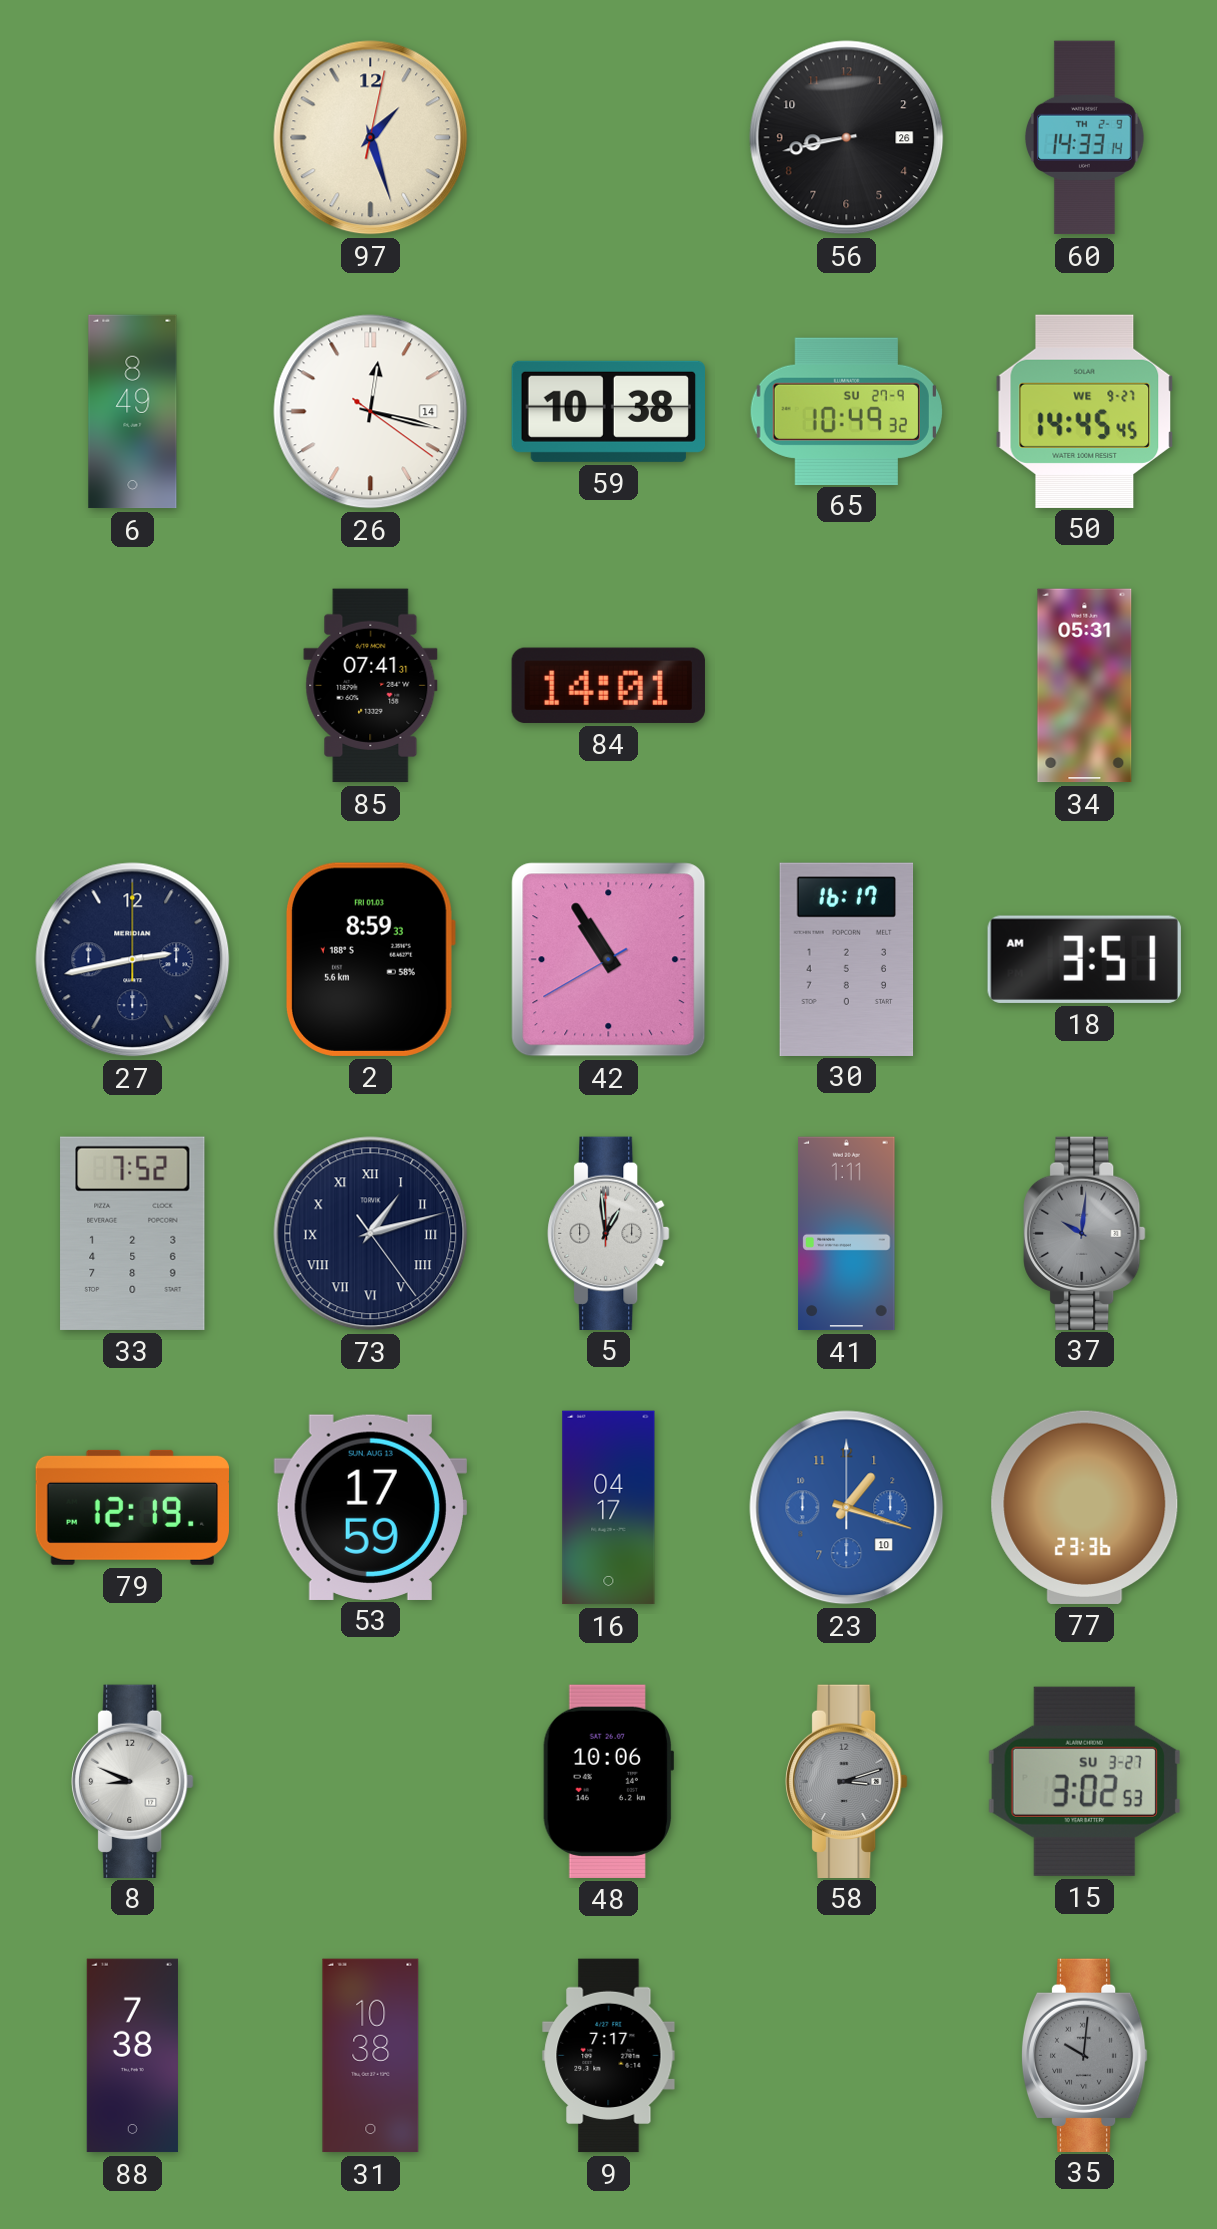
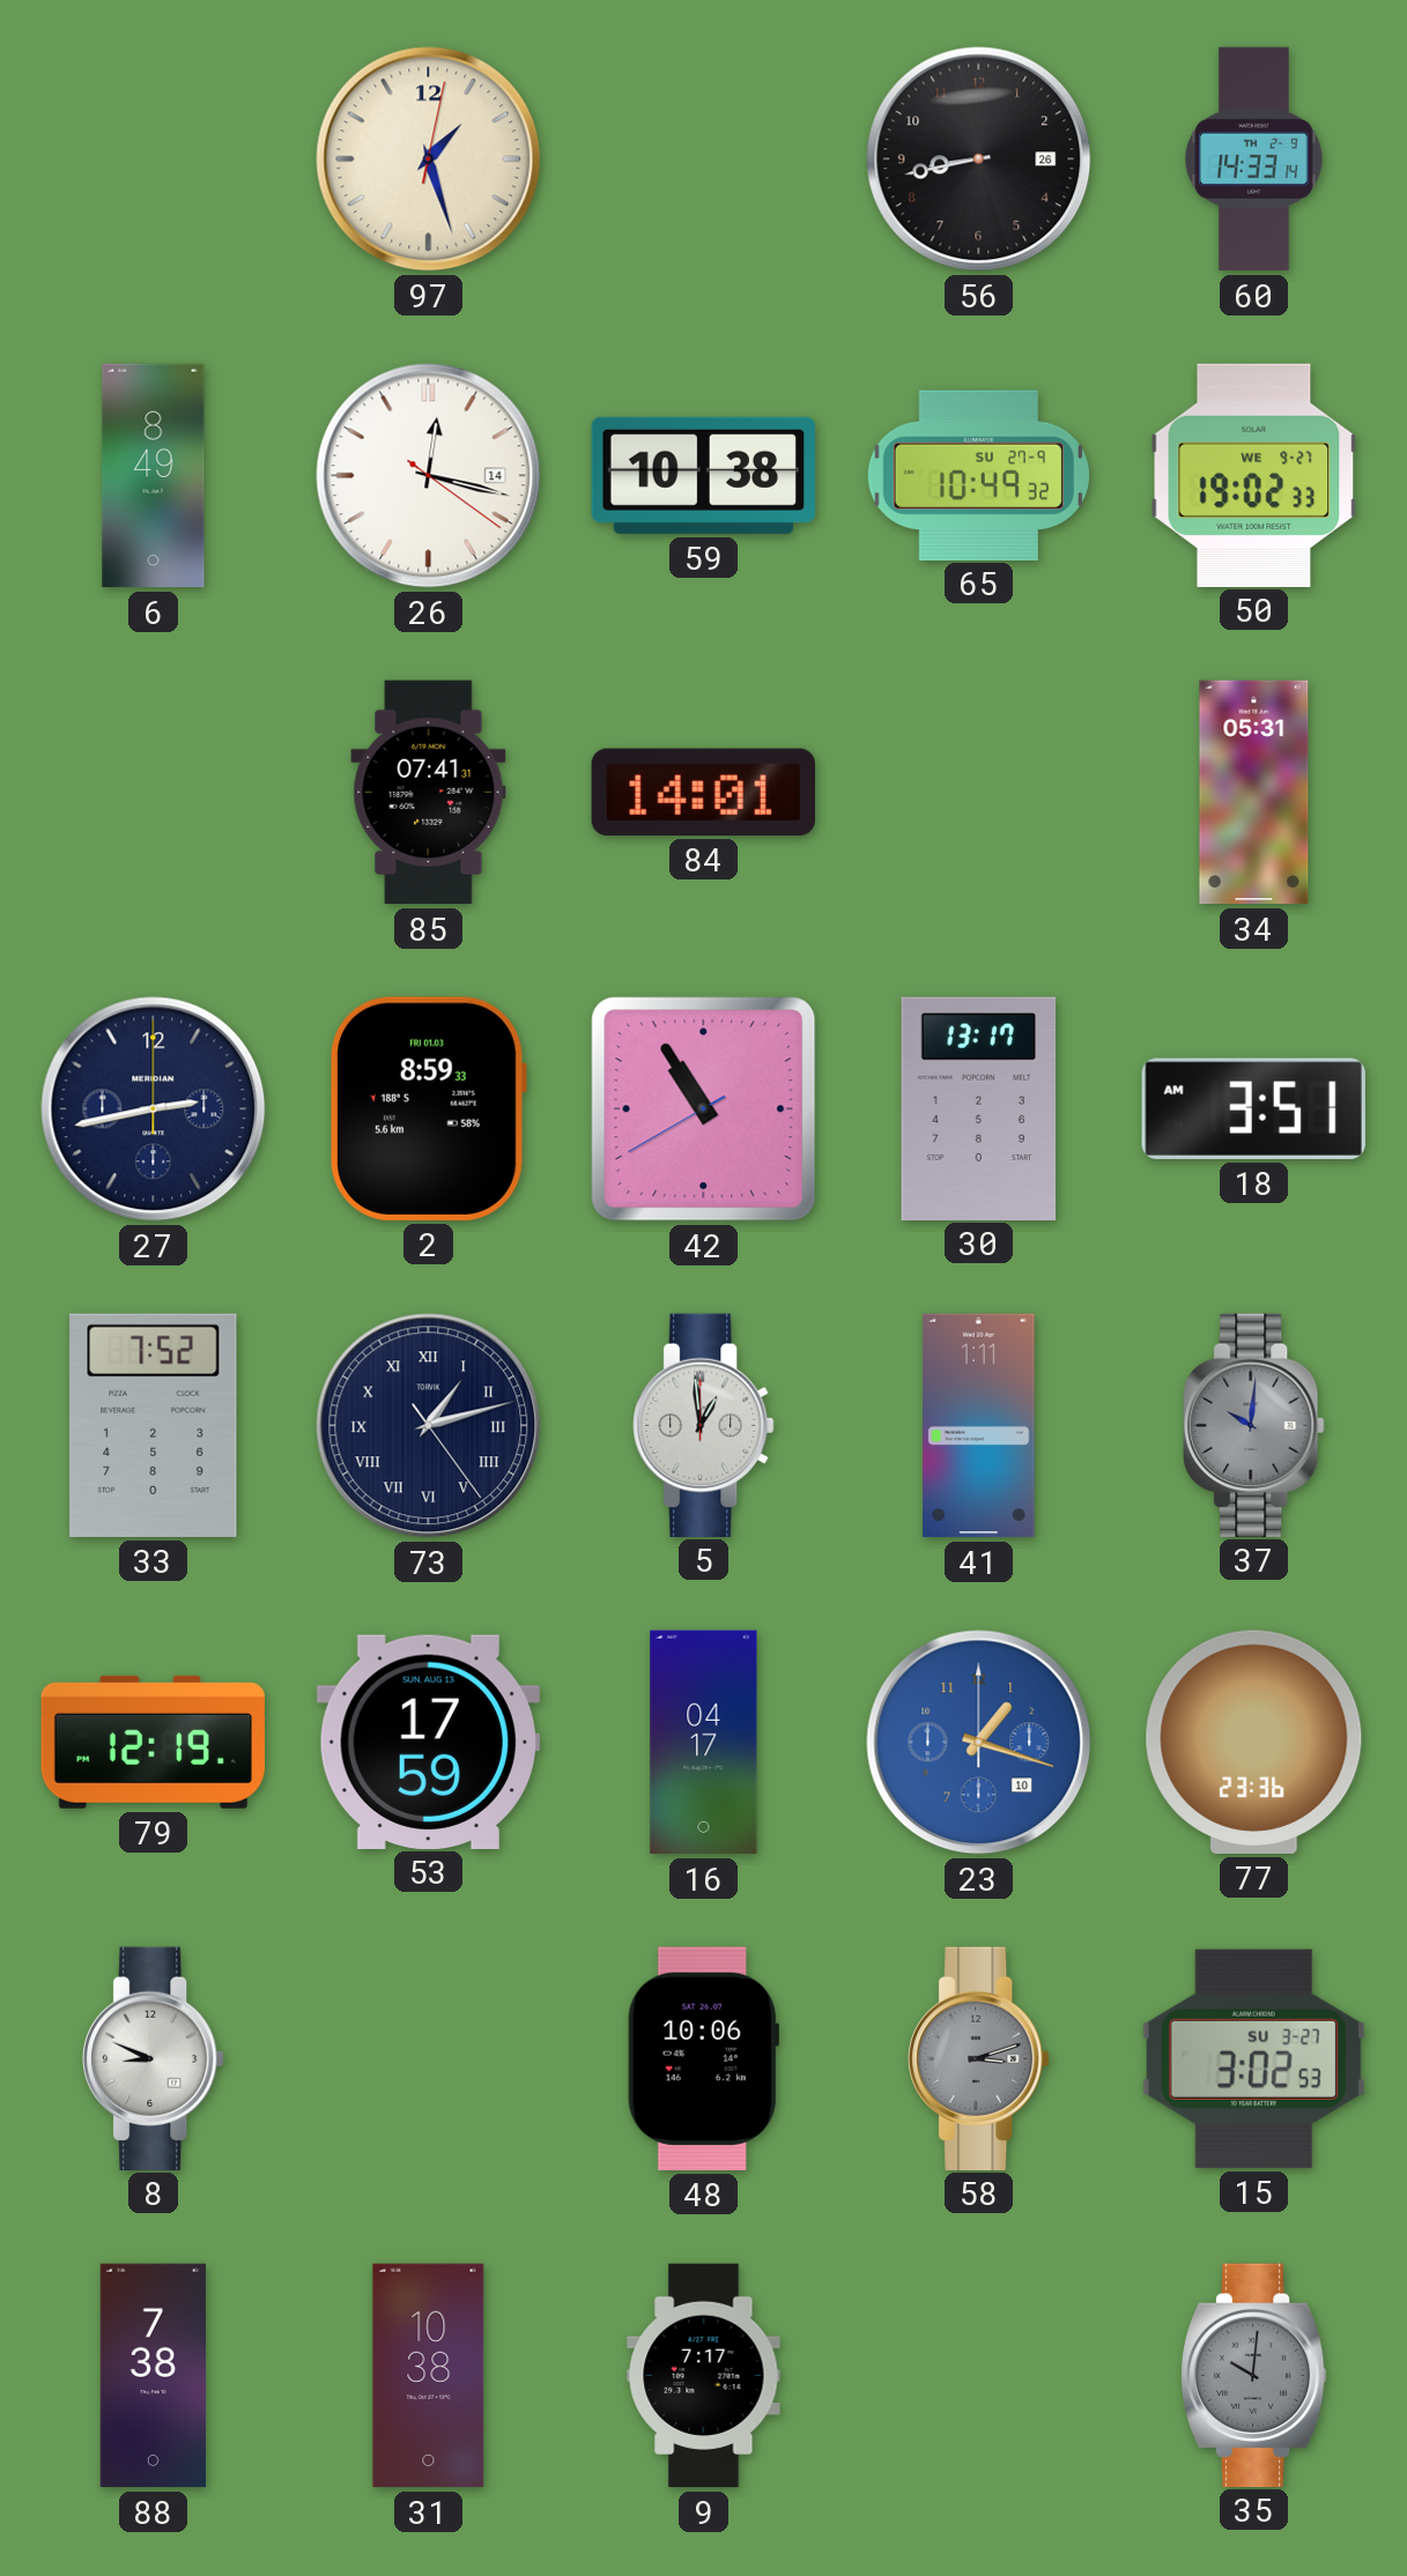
50: 14:45 -> 19:02 (1254, 475)
30: 16:17 -> 13:17 (979, 1108)
